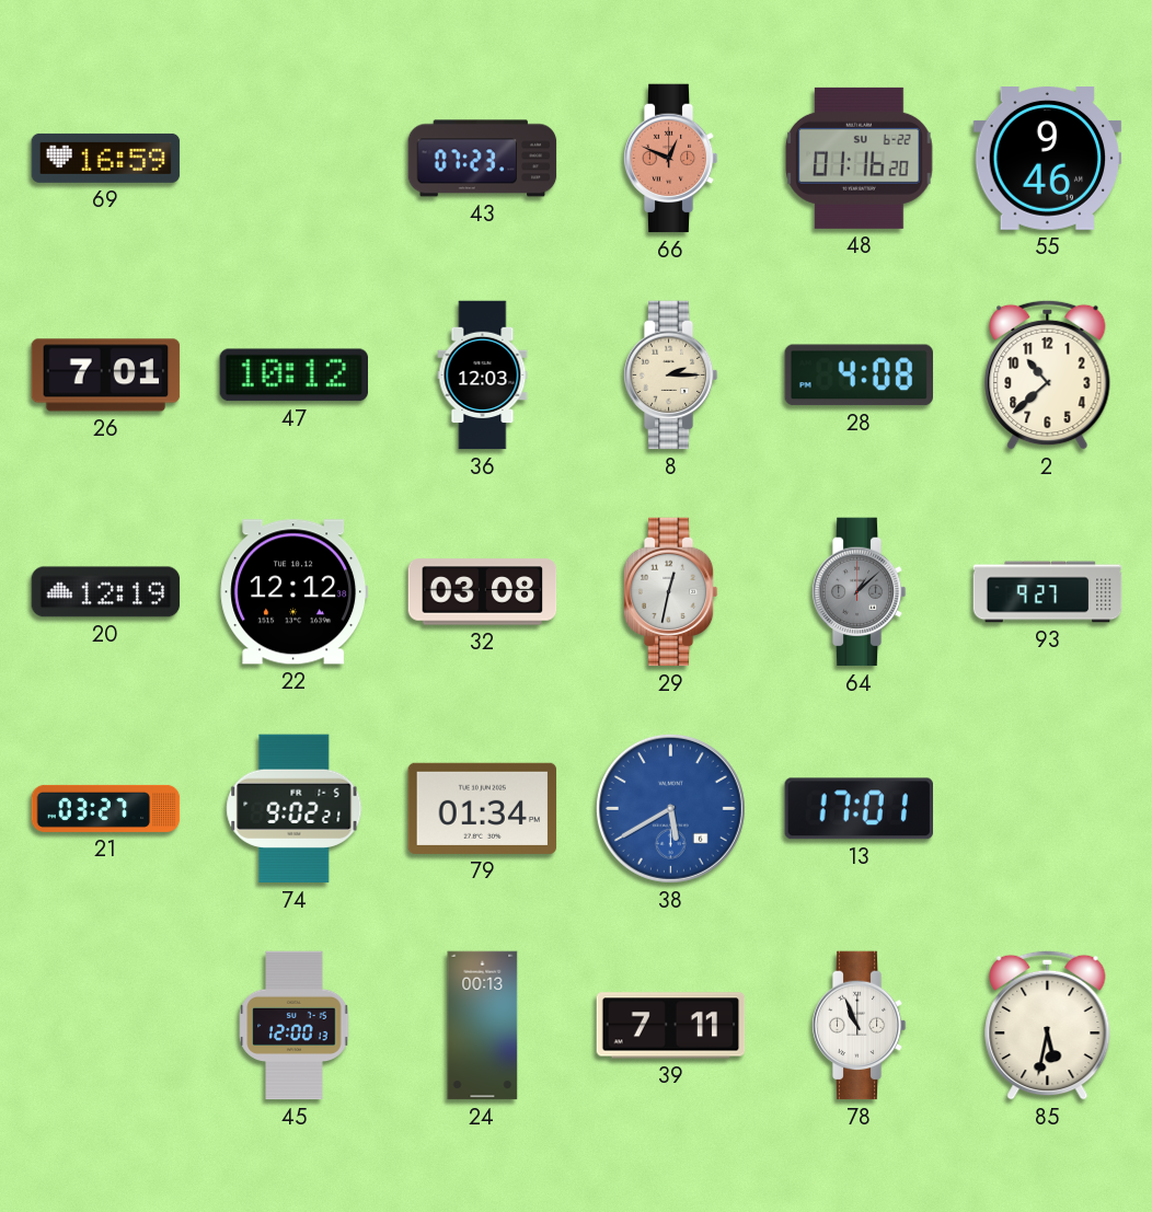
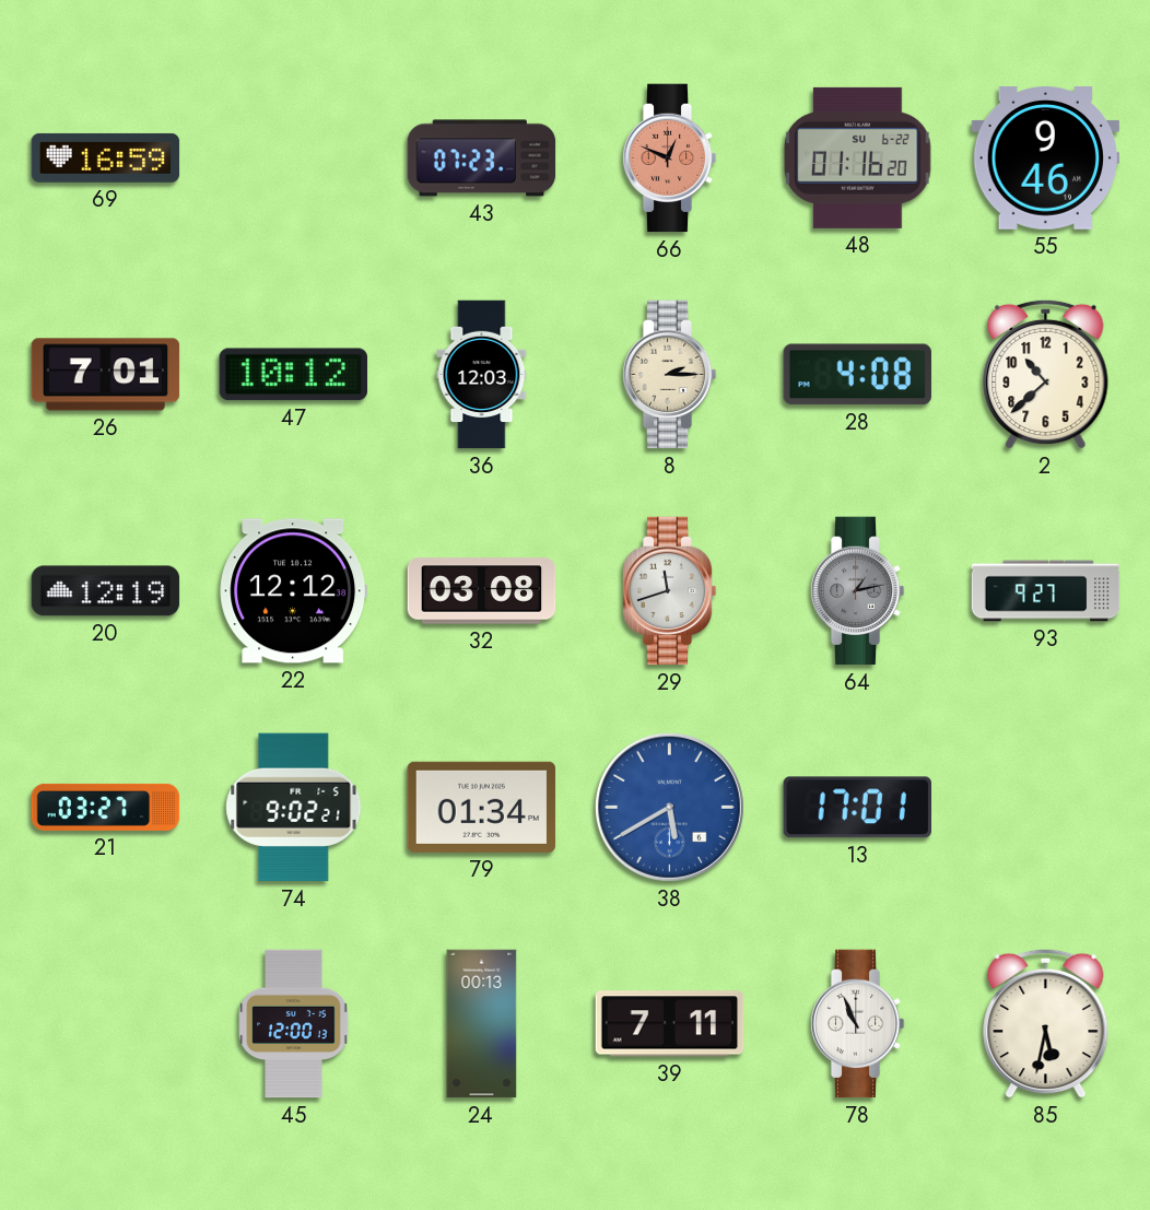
29: 12:32 -> 11:42 (669, 591)
64: 1:08 -> 1:13 (857, 591)
